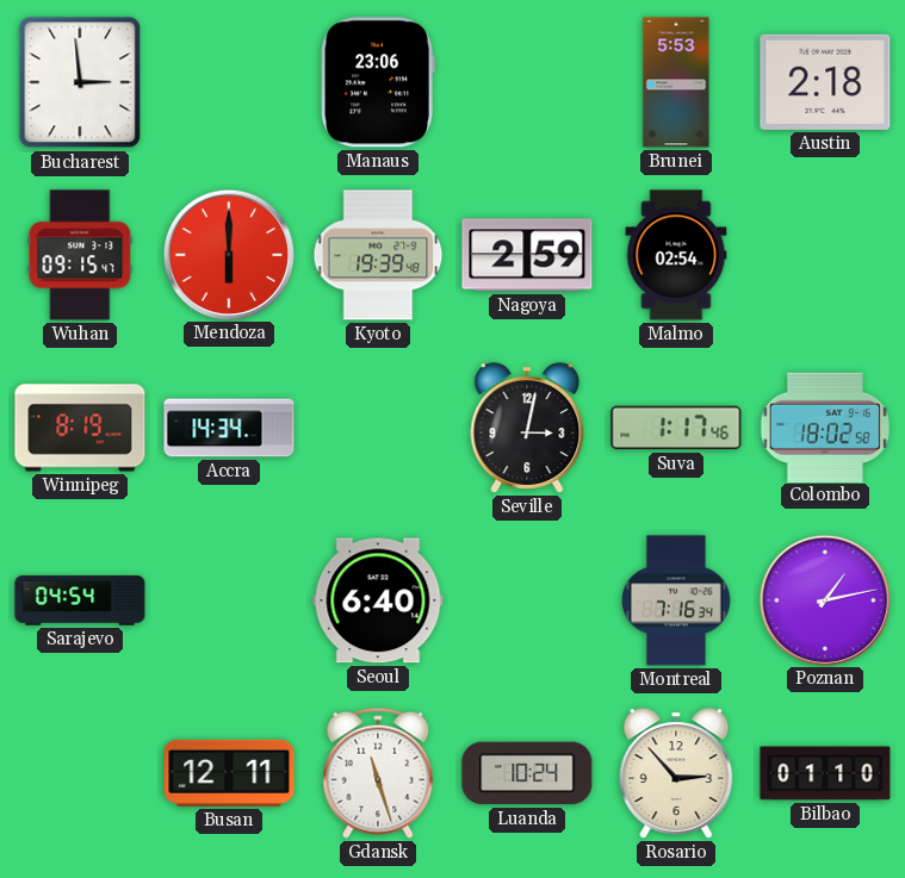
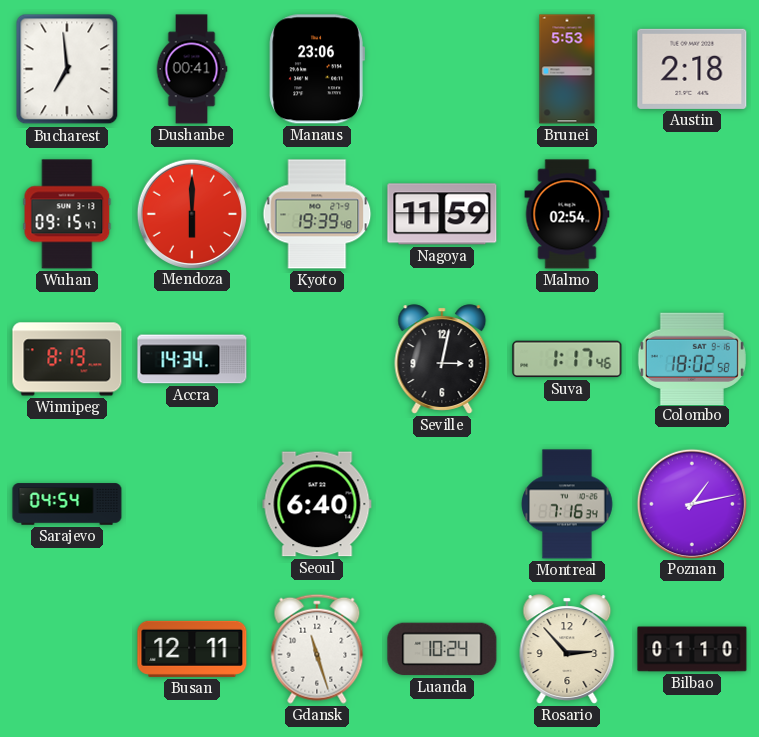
Bucharest: 2:59 -> 6:59 (67, 69)
Dushanbe: none -> 00:41 (192, 69)
Nagoya: 2:59 -> 11:59 (442, 214)
